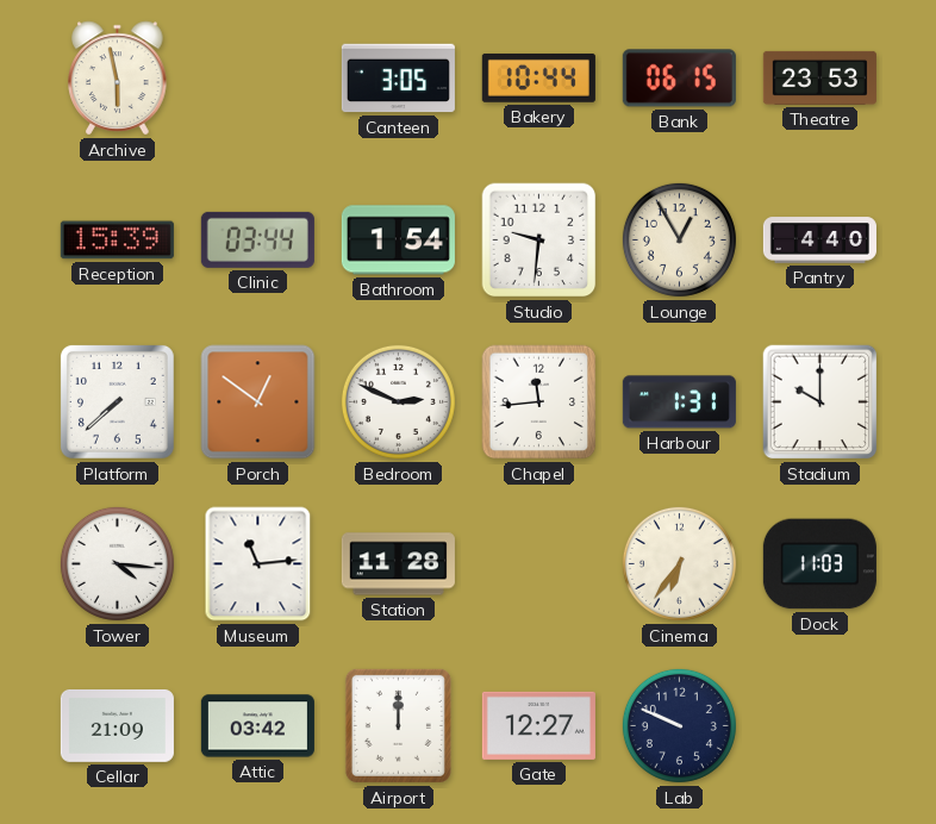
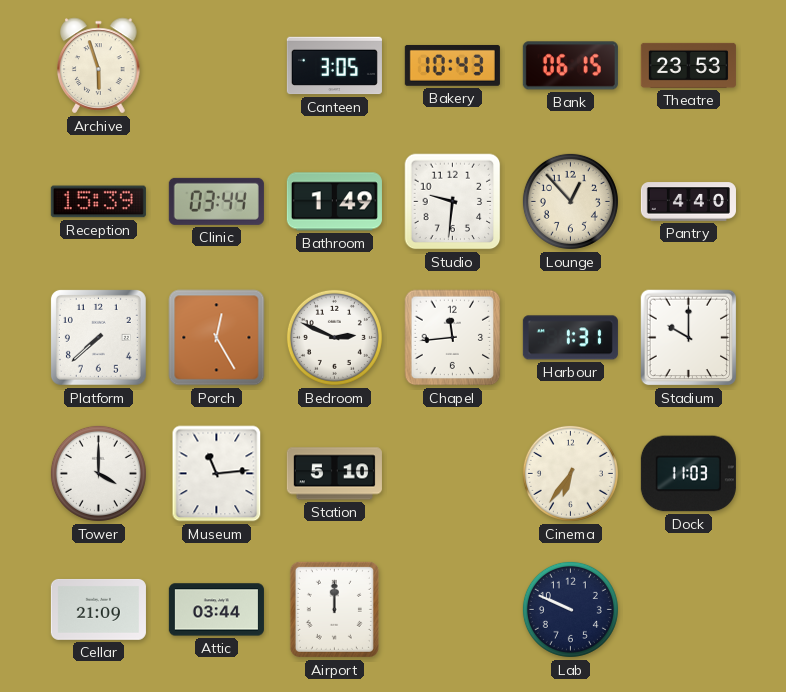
Archive: 5:58 -> 5:57 (99, 66)
Bakery: 10:44 -> 10:43 (452, 65)
Bathroom: 1:54 -> 1:49 (334, 202)
Lounge: 12:55 -> 12:53 (570, 201)
Porch: 12:51 -> 12:25 (217, 338)
Tower: 4:16 -> 4:00 (98, 473)
Station: 11:28 -> 5:10 (334, 474)
Attic: 03:42 -> 03:44 (216, 610)
Gate: 12:27 -> none (538, 725)
